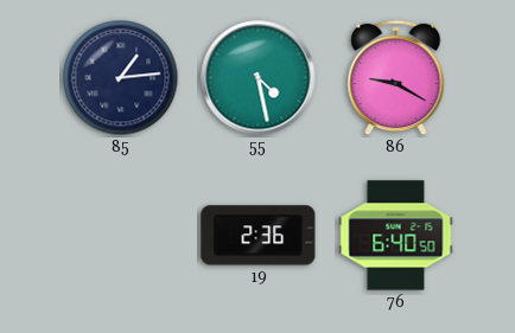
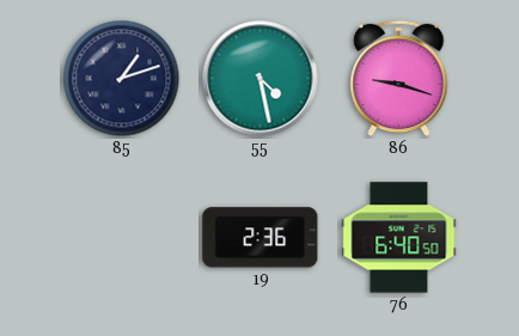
85: 1:14 -> 1:12 (122, 79)
86: 9:20 -> 9:18 (399, 79)
